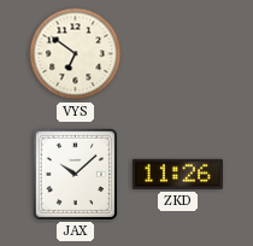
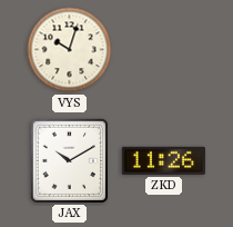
VYS: 6:51 -> 10:03 (70, 50)
JAX: 10:08 -> 10:10 (69, 160)
